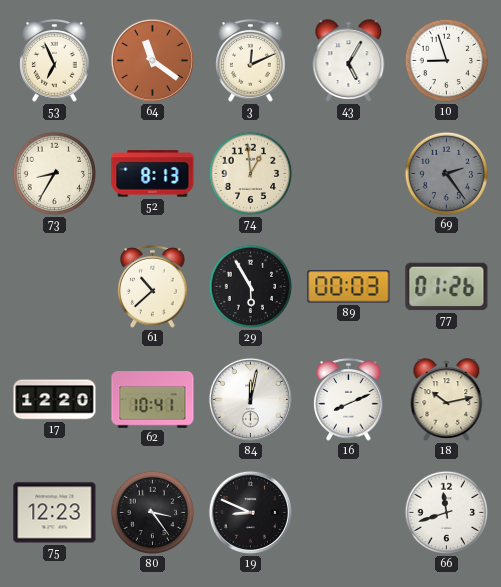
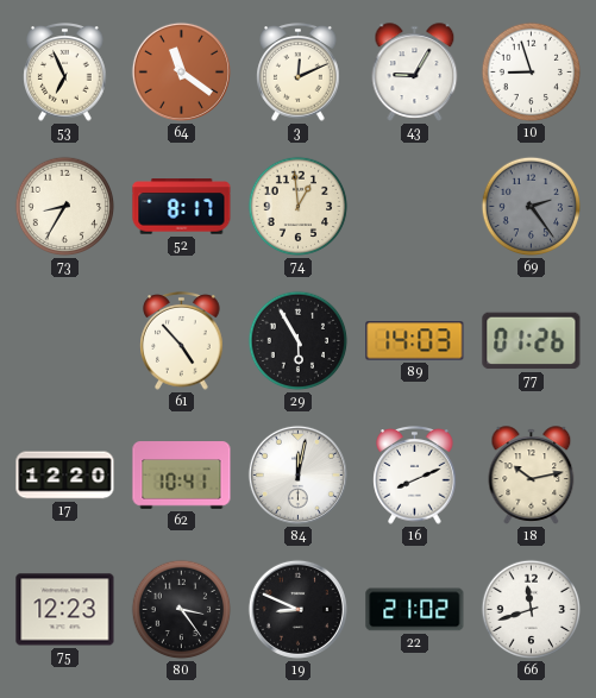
43: 5:05 -> 9:05 (415, 73)
52: 8:13 -> 8:17 (182, 207)
61: 10:38 -> 4:53 (182, 341)
89: 00:03 -> 14:03 (415, 341)
22: none -> 21:02 (415, 610)
